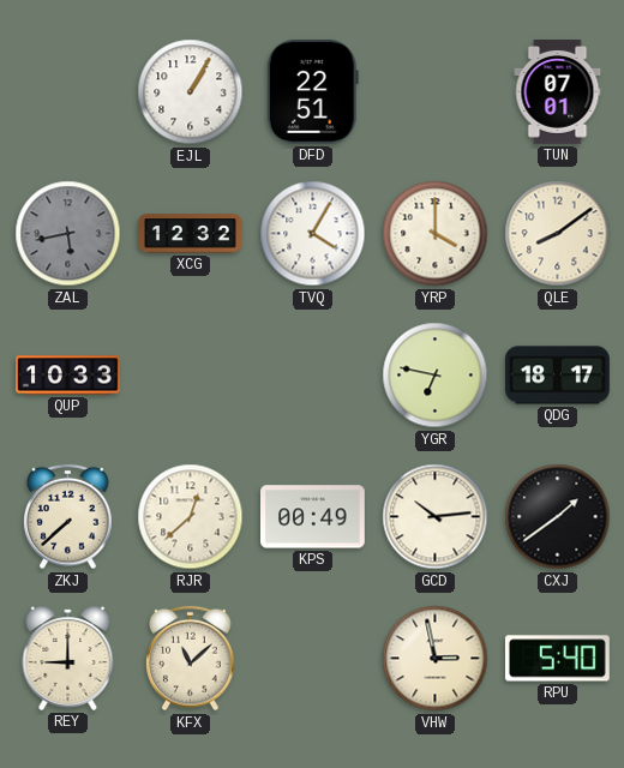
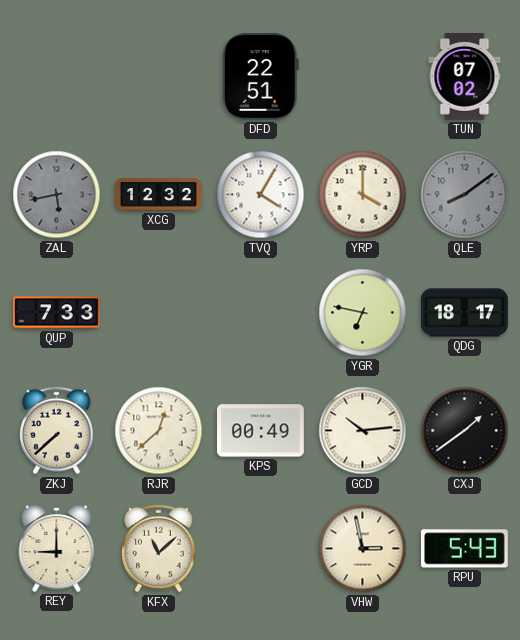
EJL: 1:05 -> none (191, 92)
TUN: 07:01 -> 07:02 (465, 77)
QLE dial: cream -> grey (465, 195)
QUP: 10:33 -> 7:33 (57, 313)
RPU: 5:40 -> 5:43 (465, 549)
